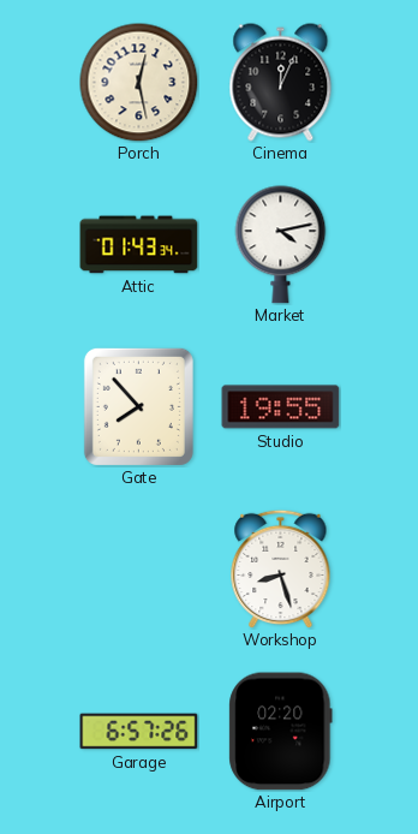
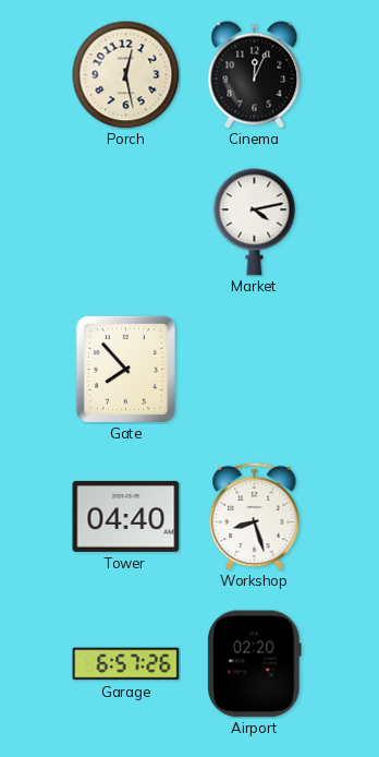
Attic: 01:43 -> none (139, 245)
Studio: 19:55 -> none (281, 407)
Tower: none -> 04:40 (126, 516)
